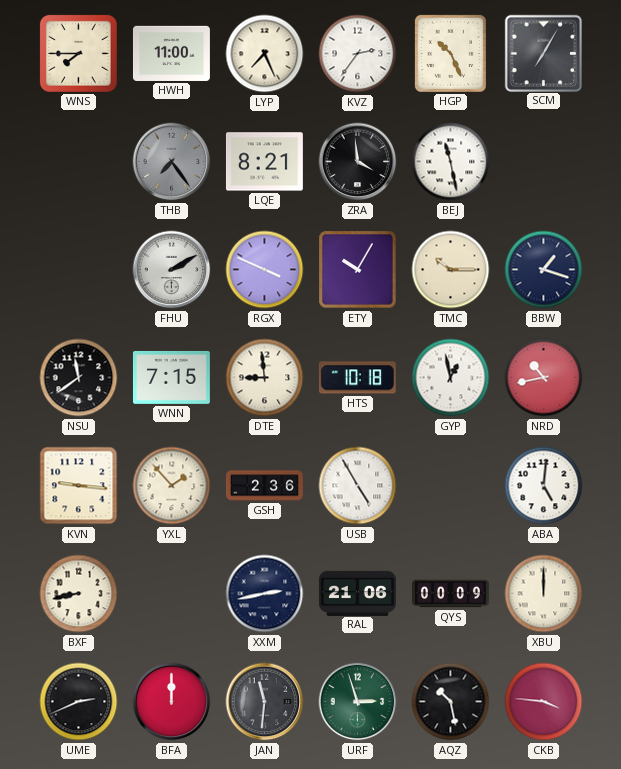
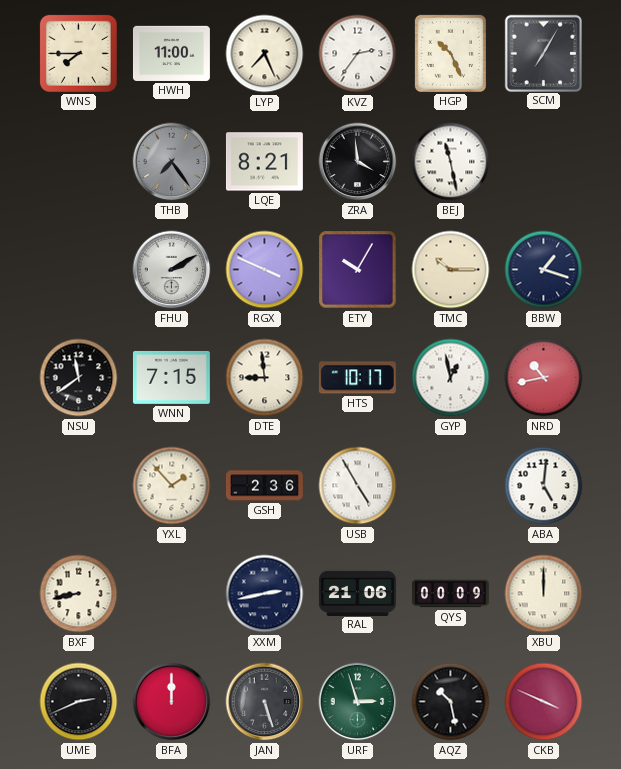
HTS: 10:18 -> 10:17 (357, 378)
KVN: 9:16 -> none (79, 486)
JAN: 11:31 -> 5:27 (265, 702)
CKB: 3:46 -> 3:49 (544, 702)
